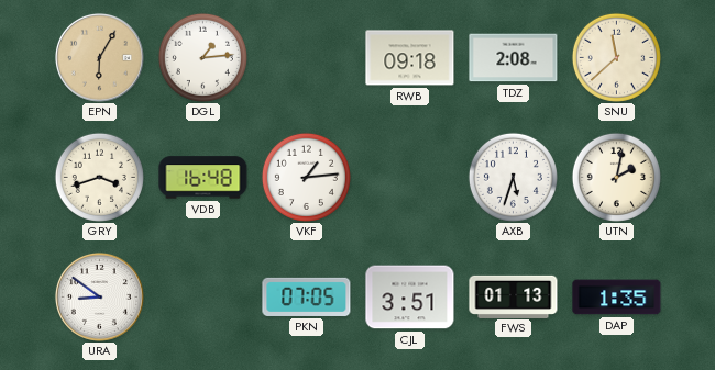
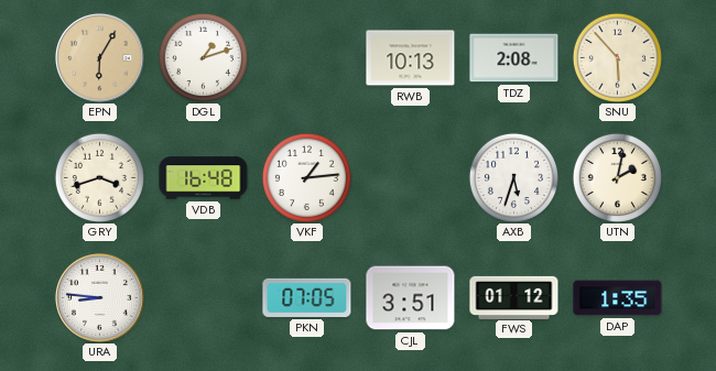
DGL: 1:14 -> 1:12 (203, 57)
RWB: 09:18 -> 10:13 (411, 58)
SNU: 11:38 -> 5:53 (617, 57)
URA: 8:51 -> 8:46 (99, 297)
FWS: 01:13 -> 01:12 (514, 297)
